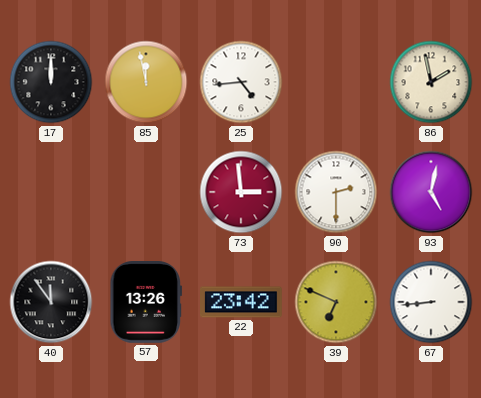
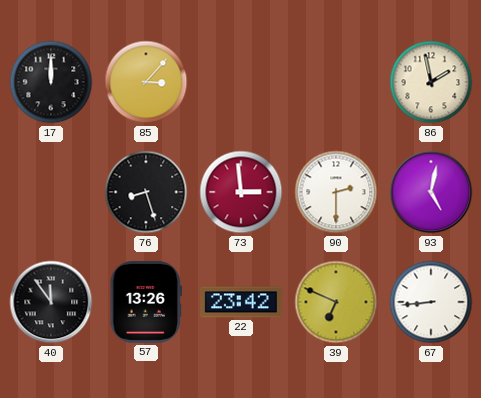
85: 11:58 -> 3:07 (146, 82)
25: 4:44 -> none (241, 82)
76: none -> 8:27 (146, 192)
